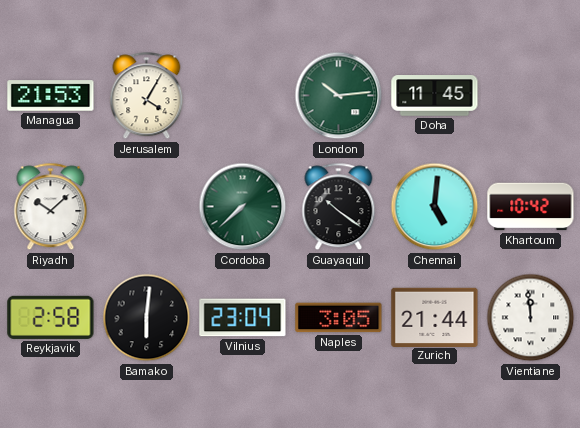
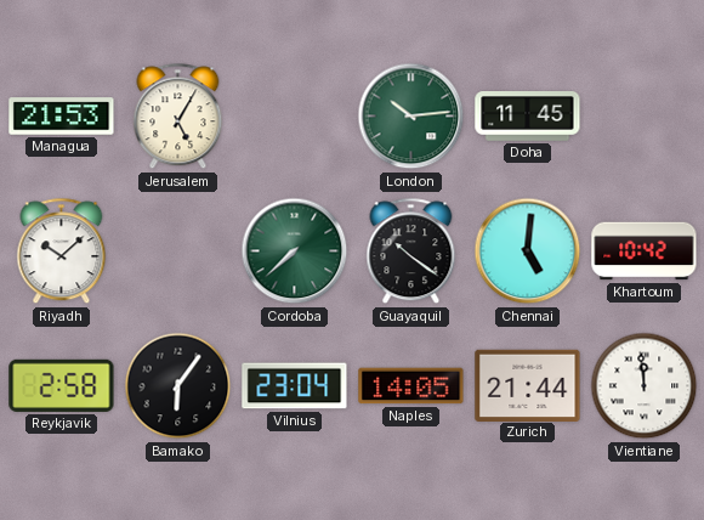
Jerusalem: 4:05 -> 5:05 (178, 117)
Bamako: 6:01 -> 6:06 (178, 386)
Naples: 3:05 -> 14:05 (411, 386)
